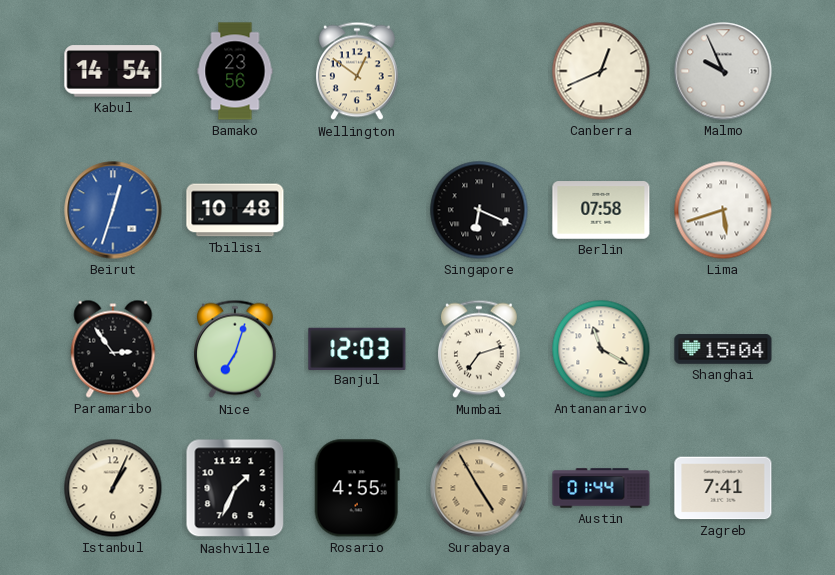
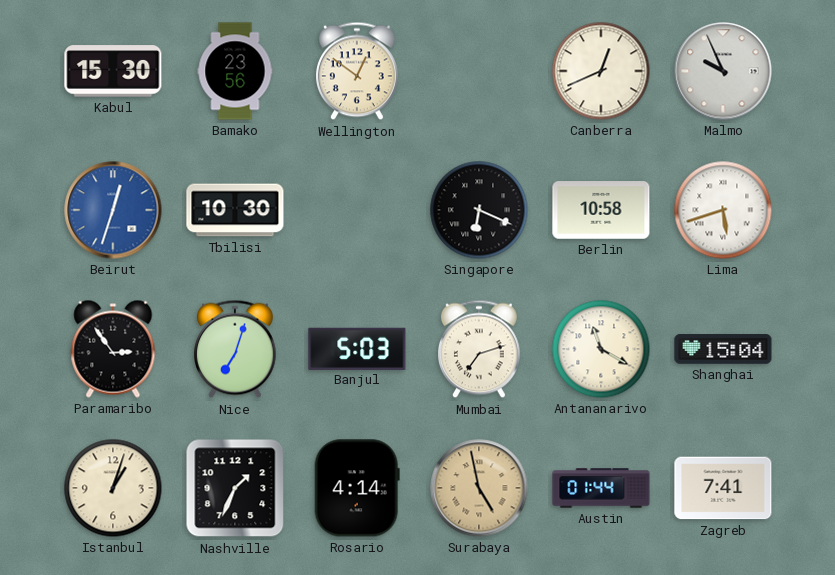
Kabul: 14:54 -> 15:30 (113, 71)
Tbilisi: 10:48 -> 10:30 (235, 210)
Berlin: 07:58 -> 10:58 (601, 210)
Banjul: 12:03 -> 5:03 (357, 348)
Istanbul: 1:04 -> 1:03 (113, 488)
Rosario: 4:55 -> 4:14 (357, 488)
Surabaya: 4:55 -> 4:58 (479, 488)
